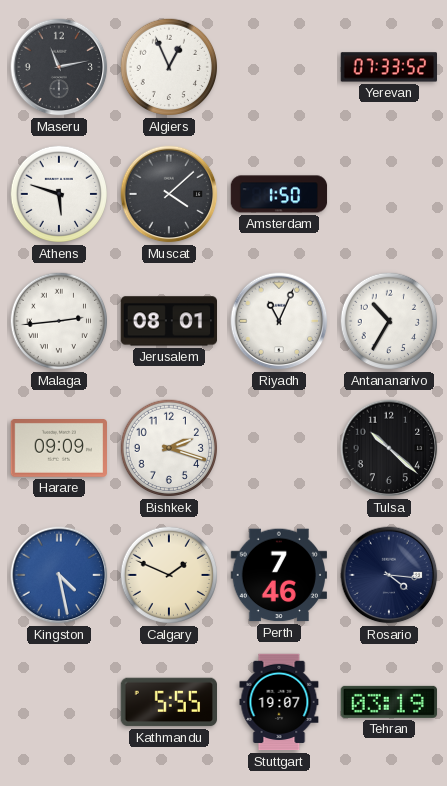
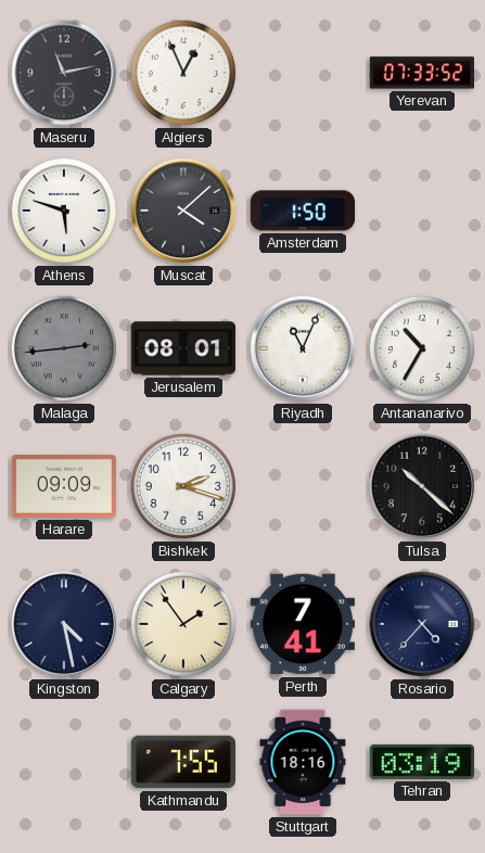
Malaga dial: white -> grey (64, 348)
Kingston dial: blue -> navy (64, 624)
Calgary: 1:49 -> 1:54 (183, 624)
Perth: 7:46 -> 7:41 (302, 624)
Rosario: 4:16 -> 4:37 (422, 624)
Kathmandu: 5:55 -> 7:55 (183, 762)
Stuttgart: 19:07 -> 18:16 (303, 762)
